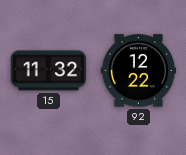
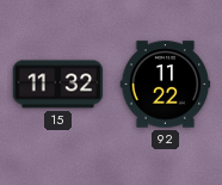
92: 12:22 -> 11:22 (166, 85)
